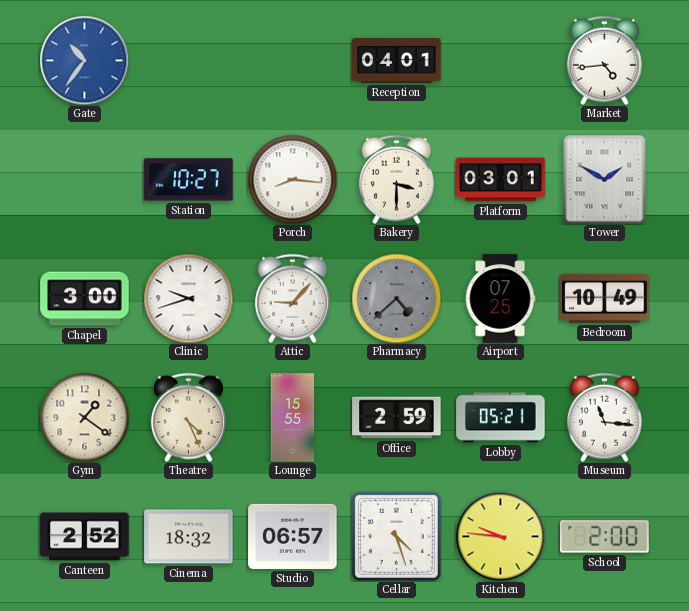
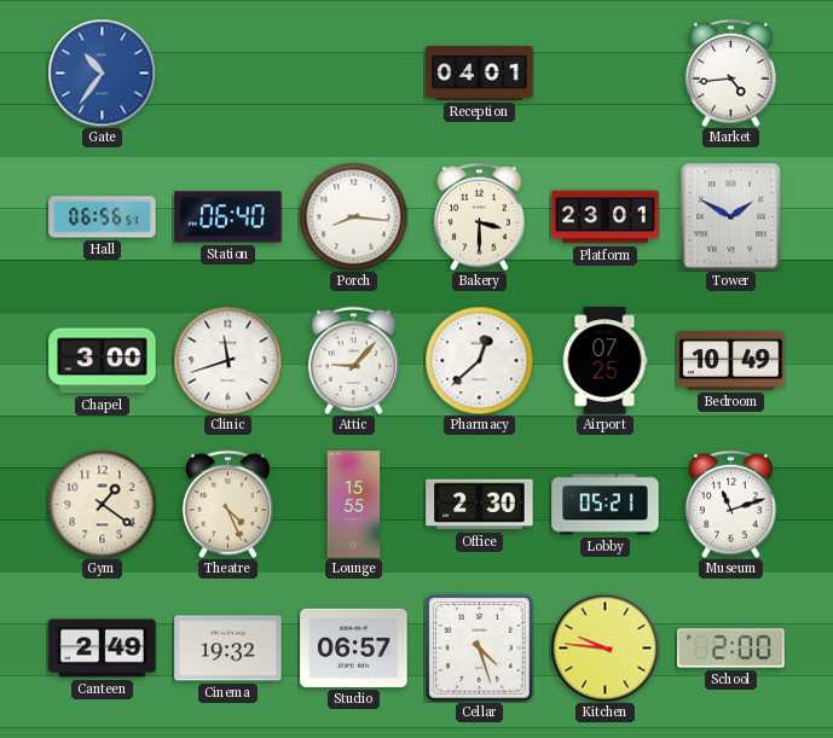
Hall: none -> 06:56 (103, 217)
Station: 10:27 -> 06:40 (229, 217)
Platform: 03:01 -> 23:01 (606, 217)
Clinic: 9:42 -> 11:42 (227, 360)
Pharmacy: 4:38 -> 12:38 (479, 360)
Pharmacy dial: grey -> white (479, 360)
Office: 2:59 -> 2:30 (480, 505)
Museum: 11:16 -> 11:12 (730, 504)
Canteen: 2:52 -> 2:49 (103, 649)
Cinema: 18:32 -> 19:32 (229, 649)
